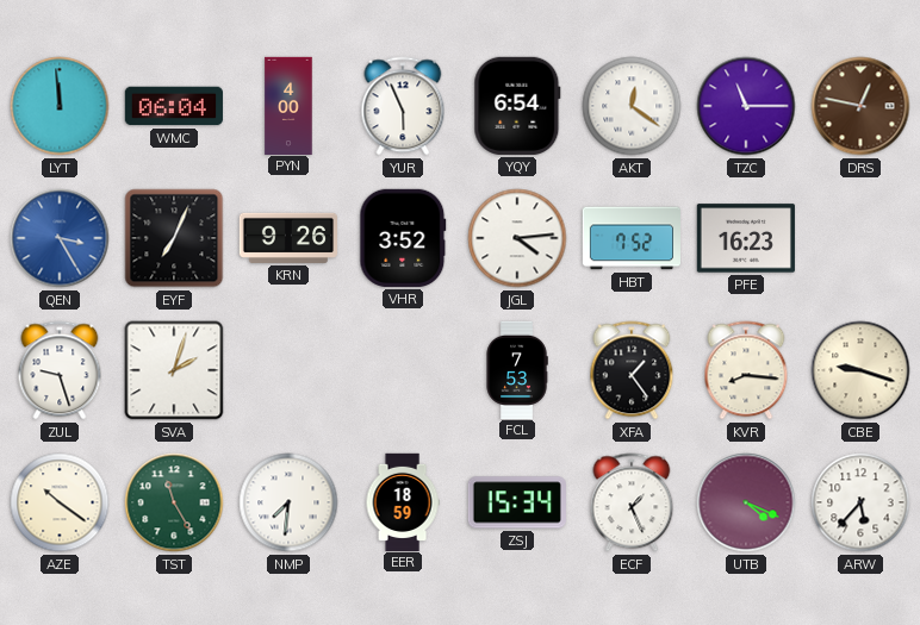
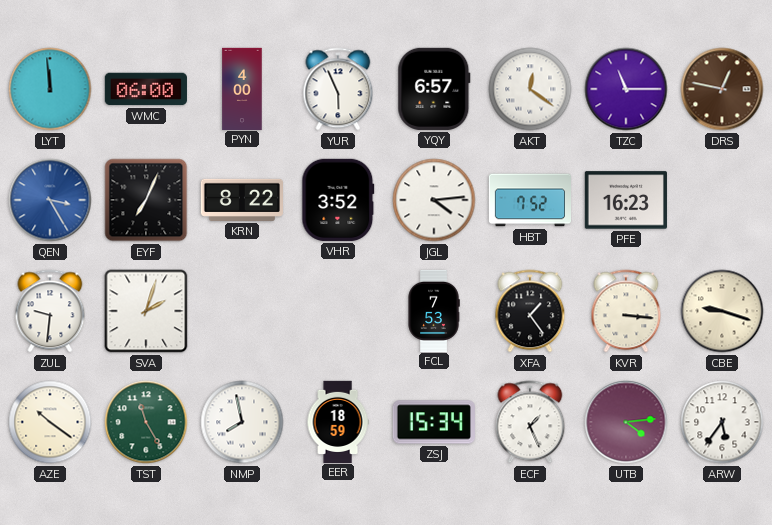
WMC: 06:04 -> 06:00 (146, 89)
YQY: 6:54 -> 6:57 (434, 89)
KRN: 9:26 -> 8:22 (241, 200)
ZUL: 9:27 -> 9:31 (50, 311)
KVR: 8:16 -> 3:16 (626, 311)
NMP: 7:31 -> 7:58 (242, 422)
UTB: 4:19 -> 4:14 (626, 422)
ARW: 5:37 -> 5:36 (722, 422)
